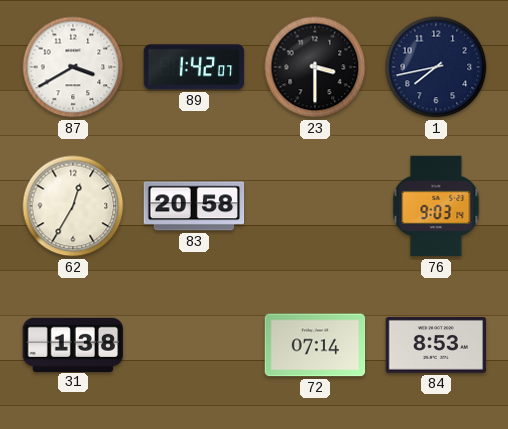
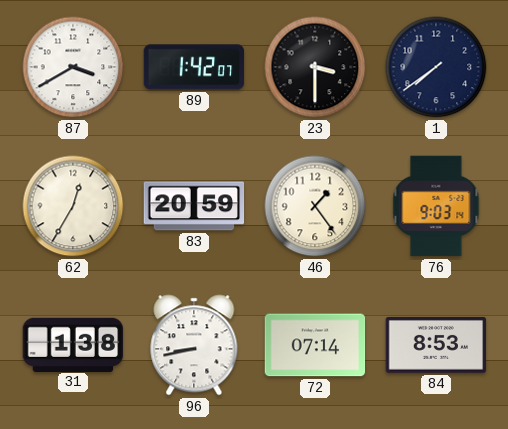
1: 7:43 -> 7:39 (436, 67)
83: 20:58 -> 20:59 (194, 206)
46: none -> 1:24 (315, 206)
96: none -> 8:43 (194, 345)
